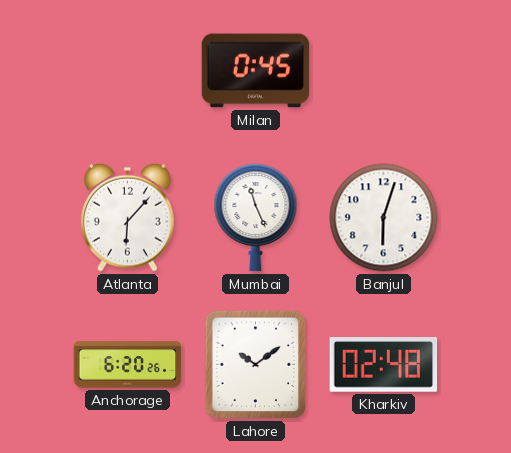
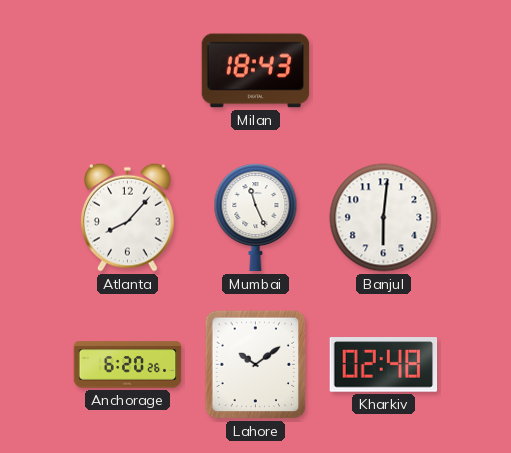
Milan: 0:45 -> 18:43 (256, 71)
Atlanta: 6:07 -> 8:07 (128, 217)
Banjul: 6:03 -> 6:01 (384, 218)
